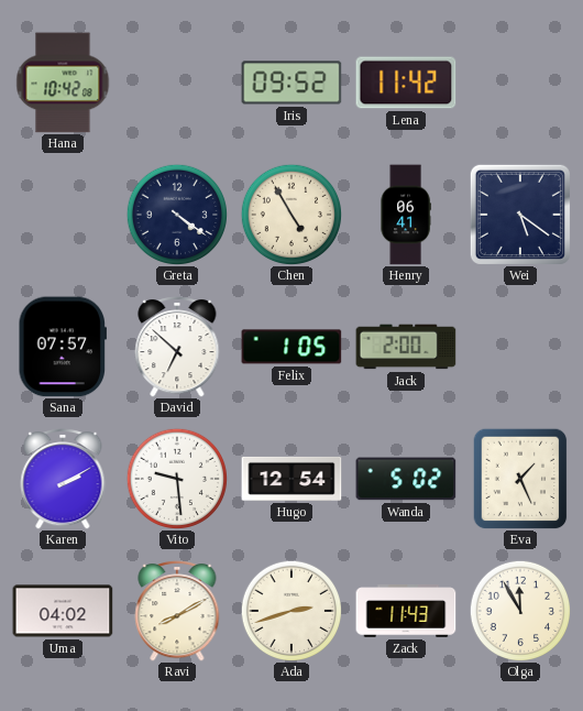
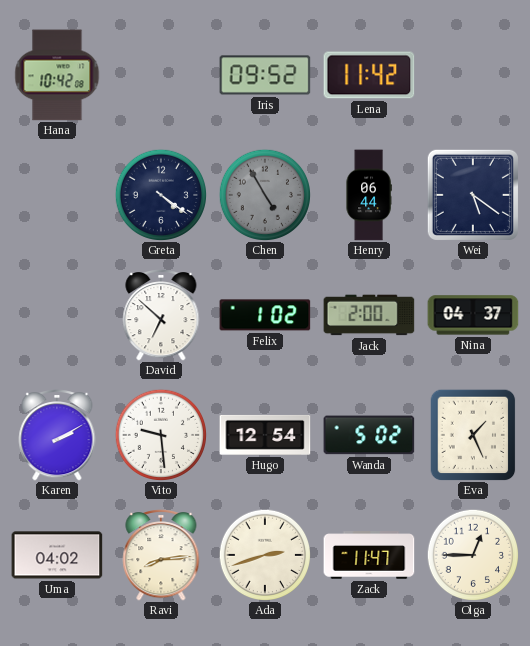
Chen dial: cream -> grey (264, 194)
Henry: 06:41 -> 06:44 (369, 195)
Sana: 07:57 -> none (62, 347)
Felix: 1:05 -> 1:02 (265, 315)
Nina: none -> 04:37 (473, 315)
Ravi: 8:10 -> 8:14 (161, 556)
Zack: 11:43 -> 11:47 (369, 555)
Olga: 11:55 -> 12:45 (472, 554)
